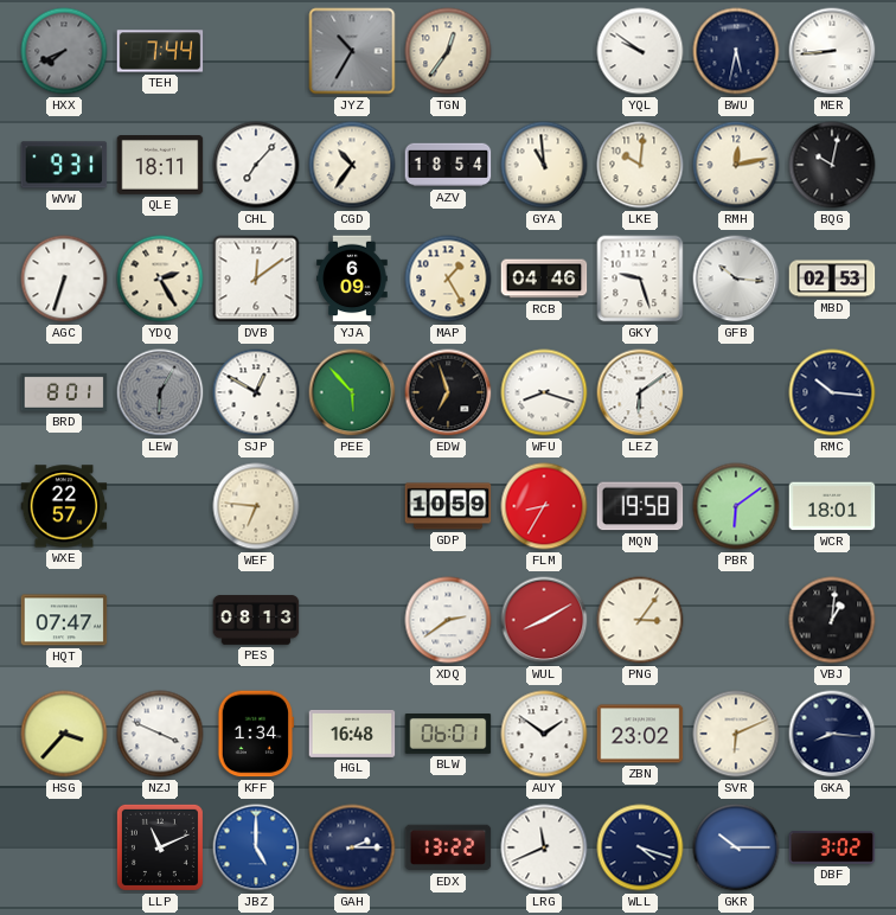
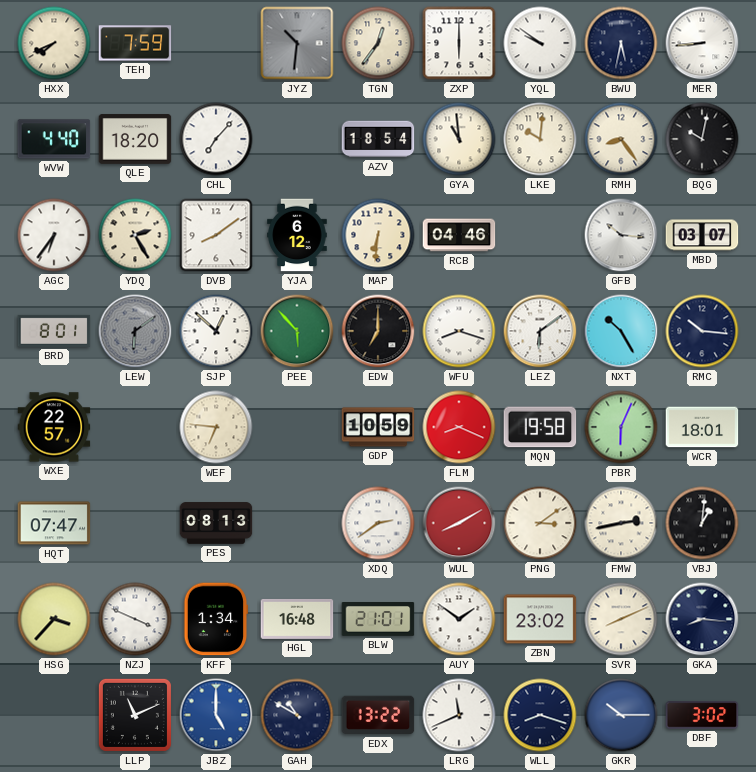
HXX dial: grey -> cream (54, 43)
TEH: 7:44 -> 7:59 (135, 43)
JYZ: 10:35 -> 10:31 (297, 43)
ZXP: none -> 6:00 (459, 43)
WVW: 9:31 -> 4:40 (54, 139)
QLE: 18:11 -> 18:20 (135, 139)
CGD: 10:36 -> none (352, 165)
RMH: 12:13 -> 8:24 (621, 139)
AGC: 6:33 -> 6:36 (54, 235)
DVB: 12:09 -> 8:09 (216, 235)
YJA: 6:09 -> 6:12 (297, 235)
MAP: 1:25 -> 6:31 (378, 235)
GKY: 9:27 -> none (640, 279)
MBD: 02:53 -> 03:07 (702, 235)
LEW: 6:05 -> 6:09 (135, 331)
SJP: 12:50 -> 12:52 (216, 331)
EDW: 6:57 -> 7:00 (378, 331)
NXT: none -> 10:25 (621, 331)
FLM: 8:35 -> 8:19 (459, 427)
PBR: 6:09 -> 6:04 (621, 427)
PNG: 3:06 -> 3:09 (540, 523)
FMW: none -> 2:43 (621, 523)
BLW: 06:01 -> 21:01 (378, 620)
SVR: 6:11 -> 8:11 (621, 619)
GAH: 2:15 -> 10:50 (297, 715)
WLL: 4:18 -> 8:18 (540, 715)
